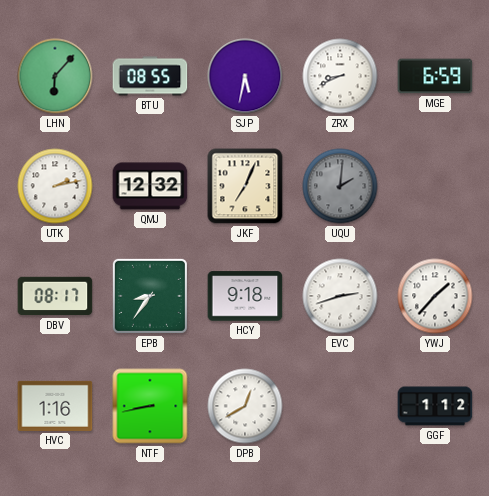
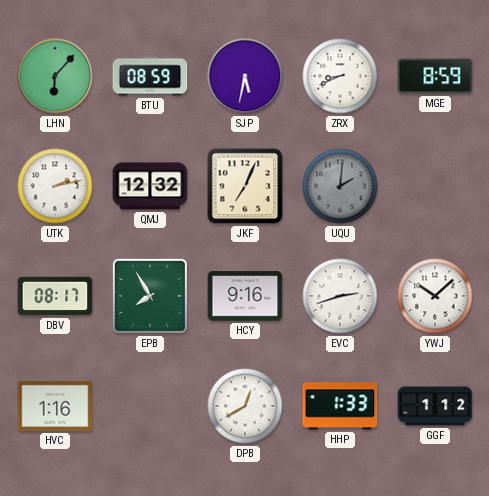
BTU: 08:55 -> 08:59 (150, 76)
MGE: 6:59 -> 8:59 (435, 76)
EPB: 8:36 -> 7:55 (150, 296)
HCY: 9:18 -> 9:16 (245, 296)
YWJ: 1:37 -> 10:08 (435, 296)
NTF: 8:43 -> none (150, 406)
HHP: none -> 1:33 (340, 406)
